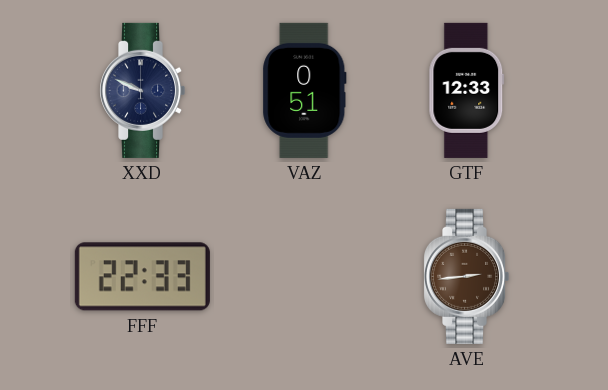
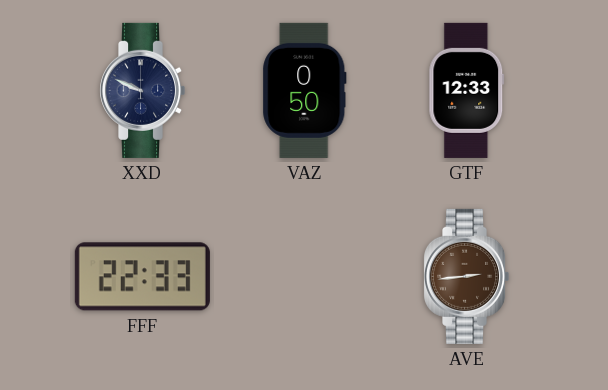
VAZ: 0:51 -> 0:50 (305, 90)
